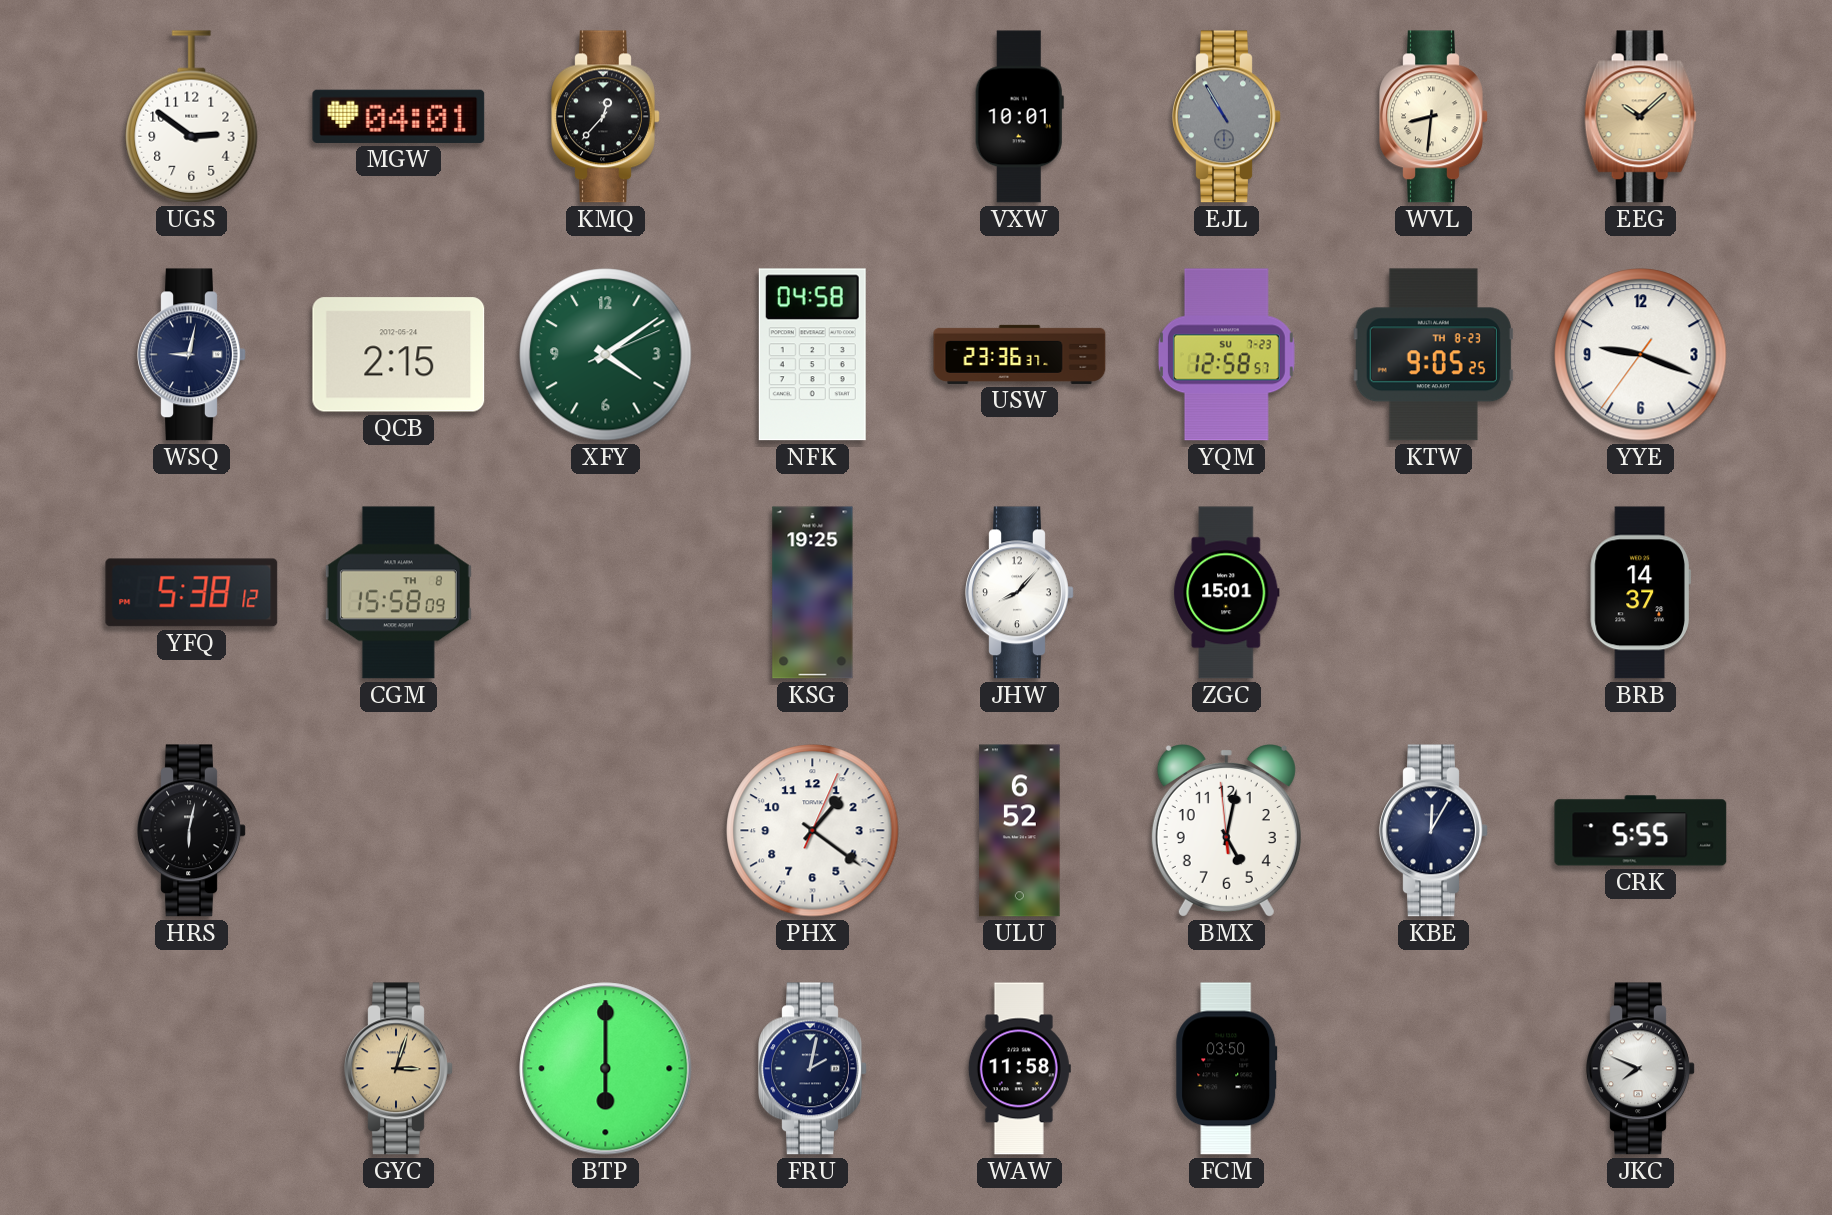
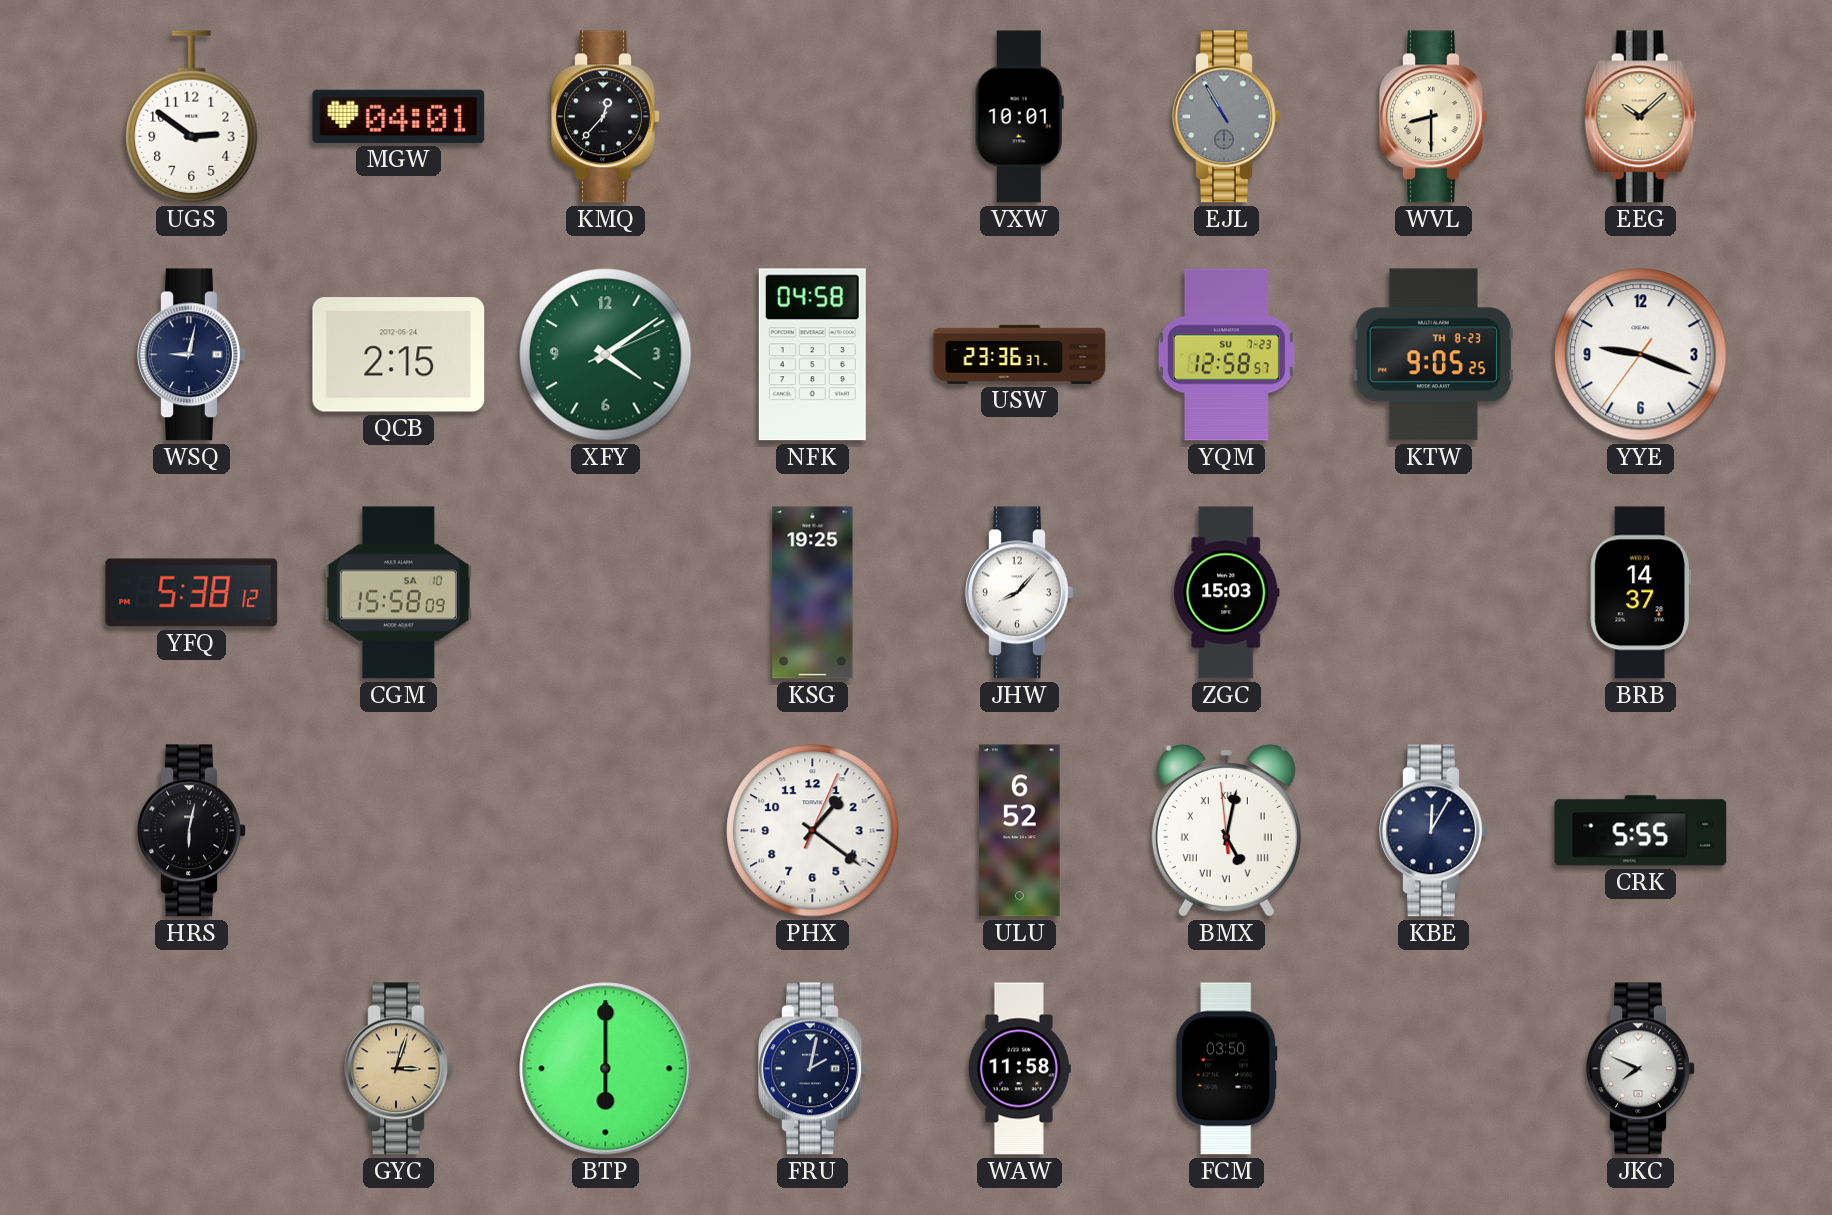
WVL: 8:31 -> 8:30 (1434, 117)
CGM date: TH 8 -> SA 10 (398, 593)
ZGC: 15:01 -> 15:03 (1227, 593)
BMX numerals: Arabic -> Roman (1226, 831)
